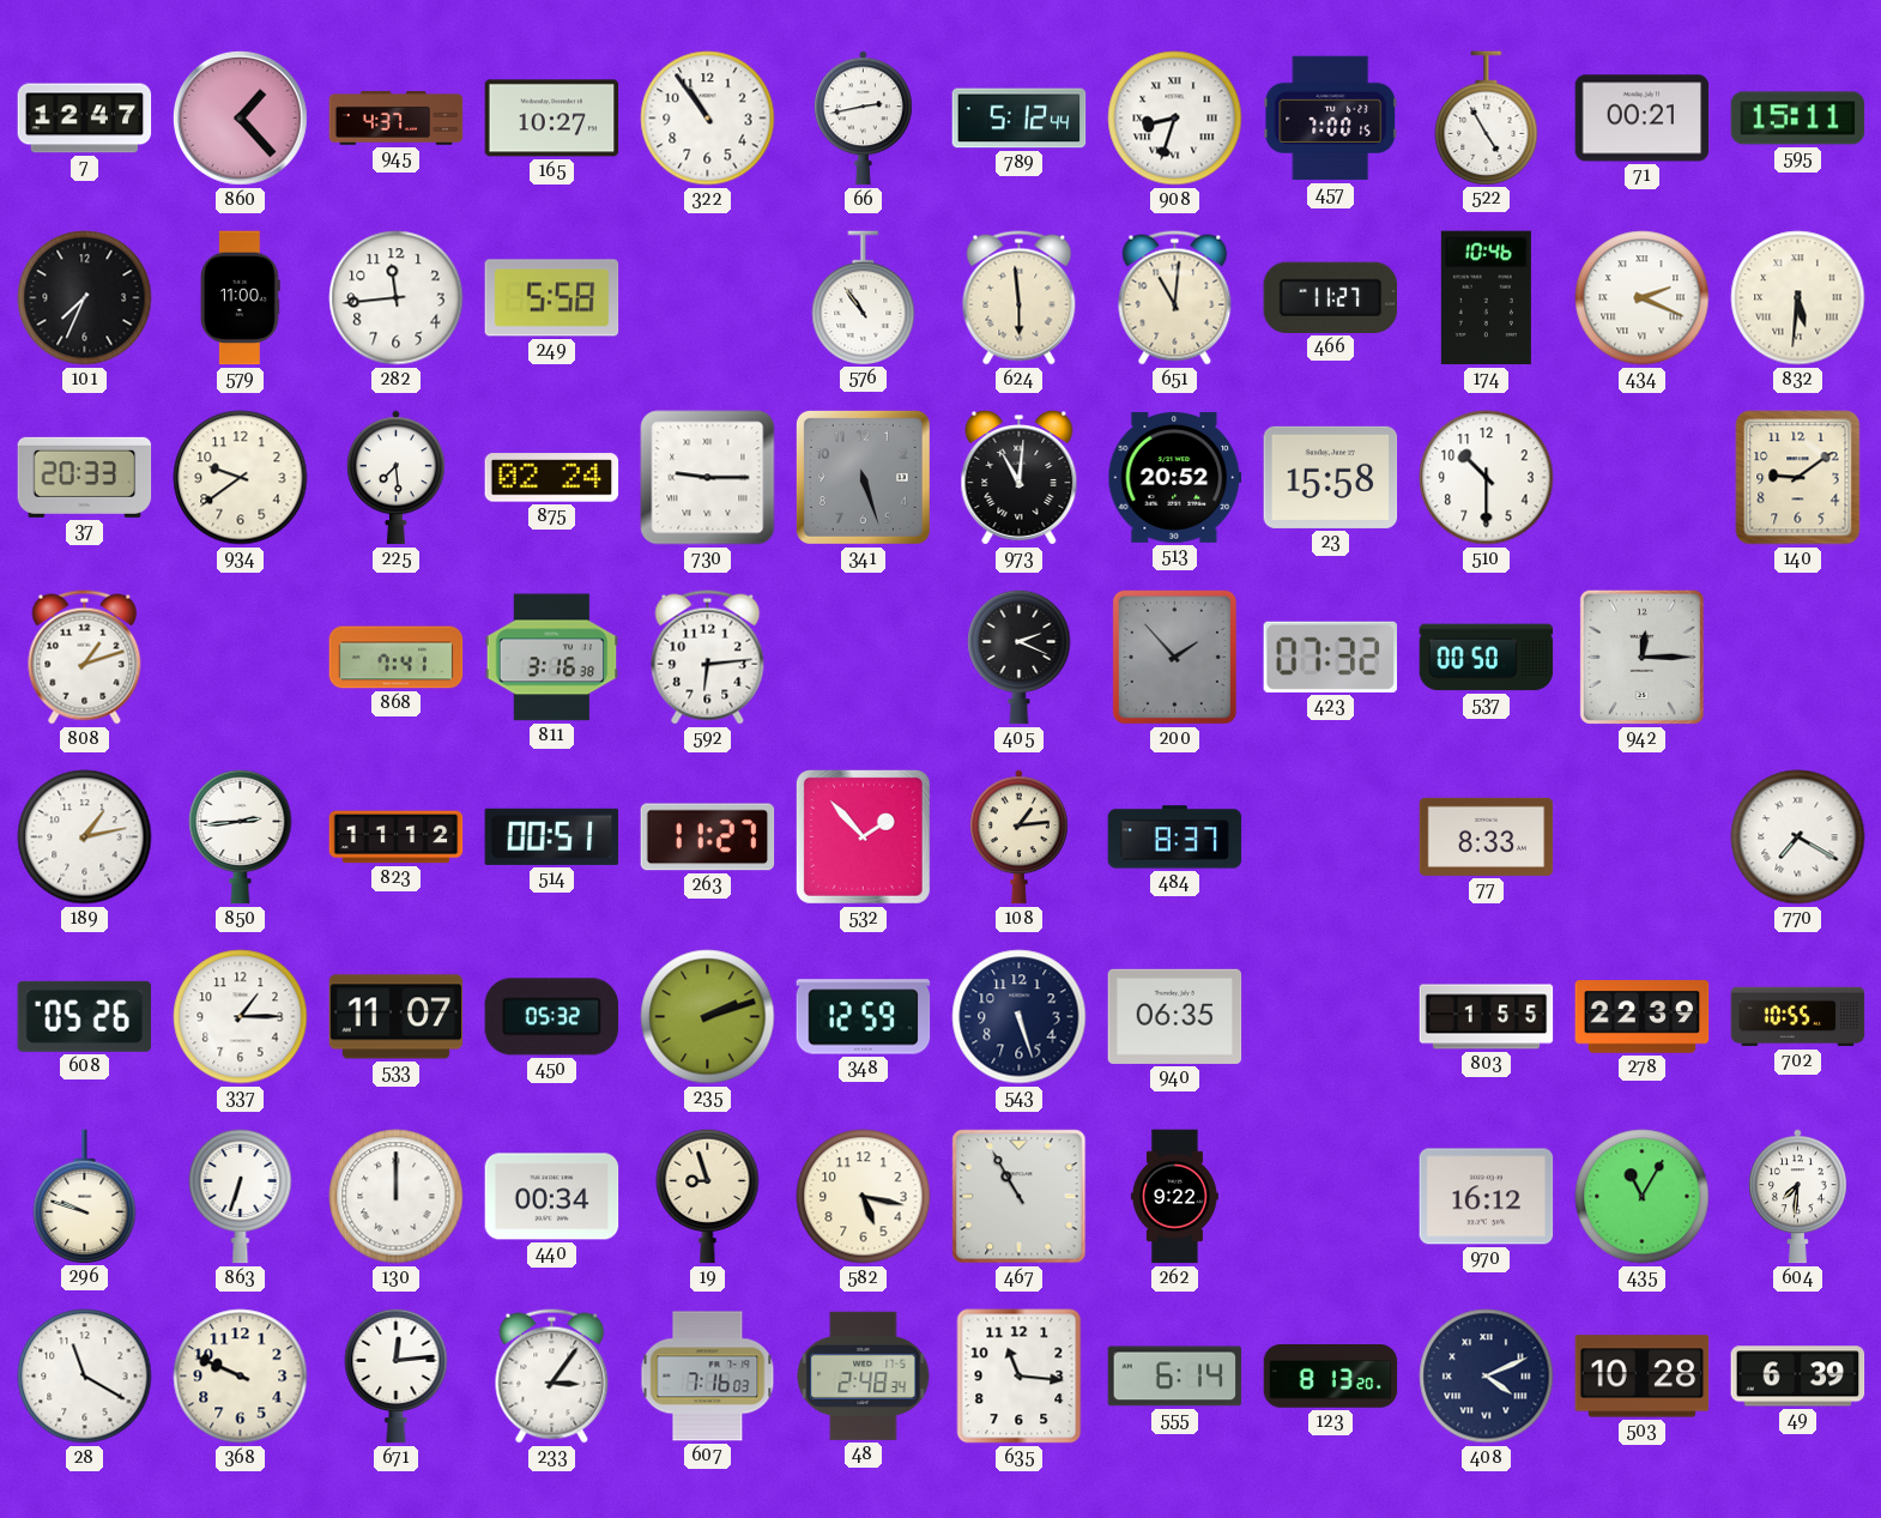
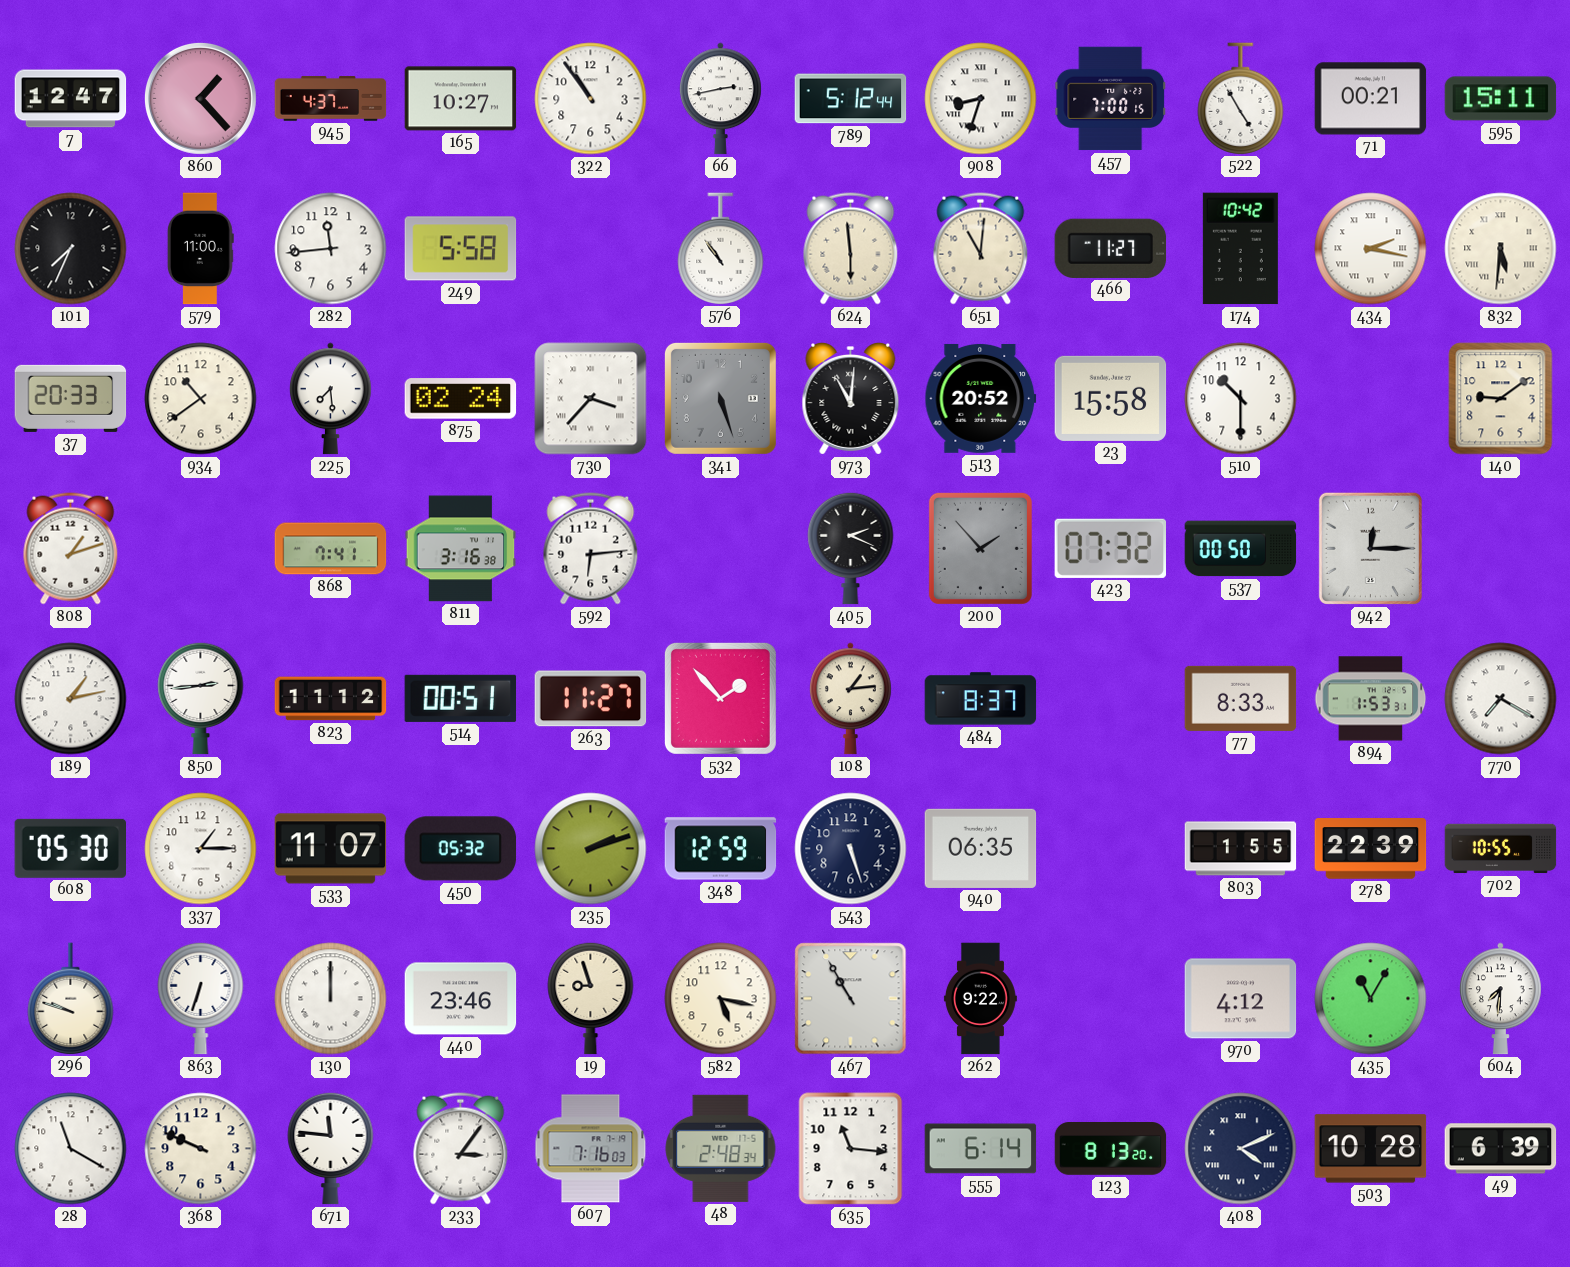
174: 10:46 -> 10:42 (1240, 249)
434: 2:19 -> 2:17 (1371, 249)
934: 9:39 -> 10:39 (201, 399)
730: 9:15 -> 3:37 (591, 399)
894: none -> 1:53 (1371, 699)
608: 05:26 -> 05:30 (71, 848)
440: 00:34 -> 23:46 (461, 999)
970: 16:12 -> 4:12 (1241, 999)
671: 12:14 -> 11:46 (331, 1148)
